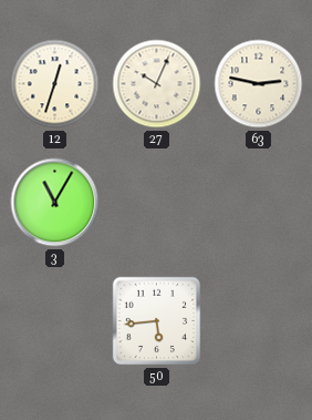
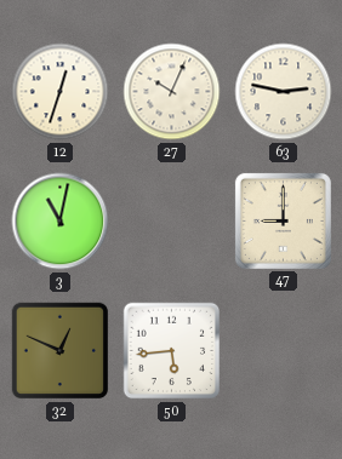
3: 11:05 -> 11:02 (61, 222)
47: none -> 9:00 (283, 220)
32: none -> 12:49 (61, 351)
